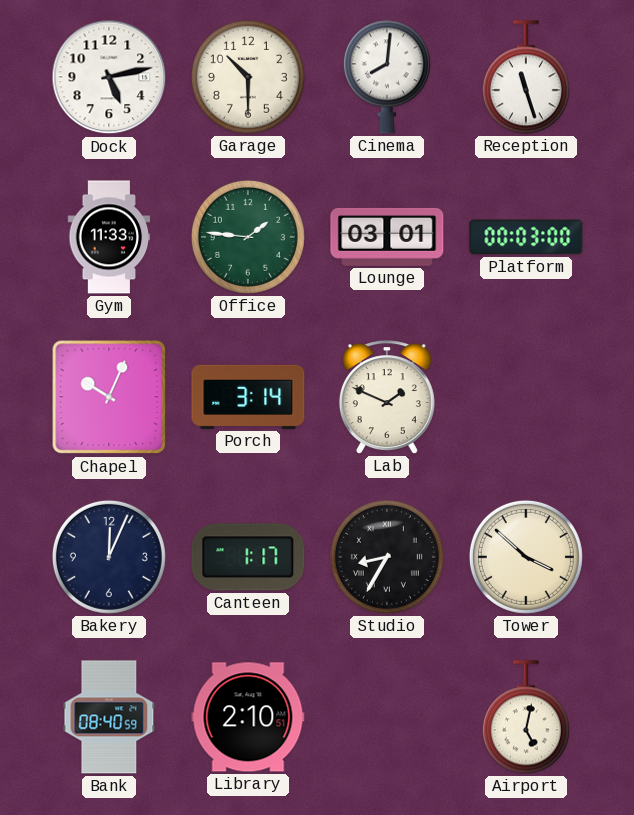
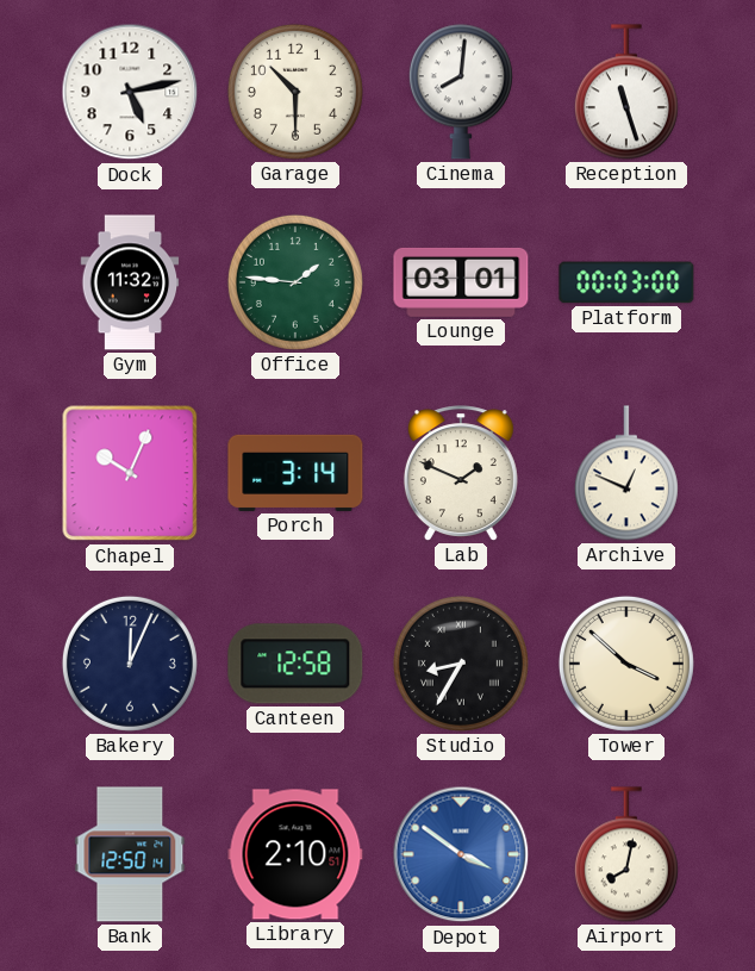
Gym: 11:33 -> 11:32 (130, 282)
Archive: none -> 12:49 (626, 473)
Canteen: 1:17 -> 12:58 (295, 664)
Bank: 08:40 -> 12:50 (130, 854)
Depot: none -> 3:51 (461, 854)
Airport: 5:02 -> 8:02 (626, 854)
